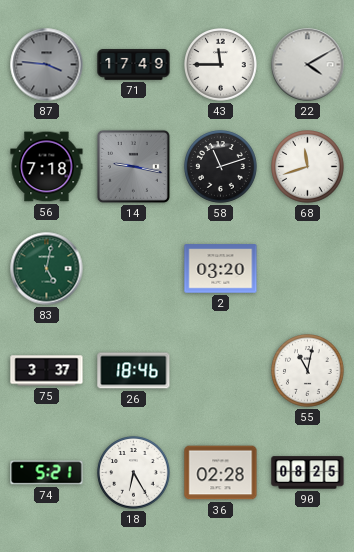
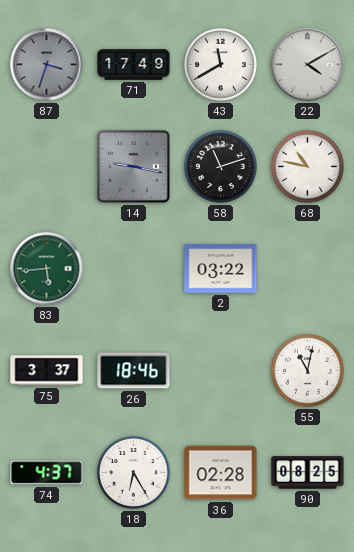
87: 3:46 -> 3:33 (47, 65)
43: 11:45 -> 11:40 (221, 65)
56: 7:18 -> none (47, 167)
68: 11:42 -> 10:47 (308, 167)
83: 5:02 -> 5:44 (47, 269)
2: 03:20 -> 03:22 (221, 269)
74: 5:21 -> 4:37 (47, 473)
